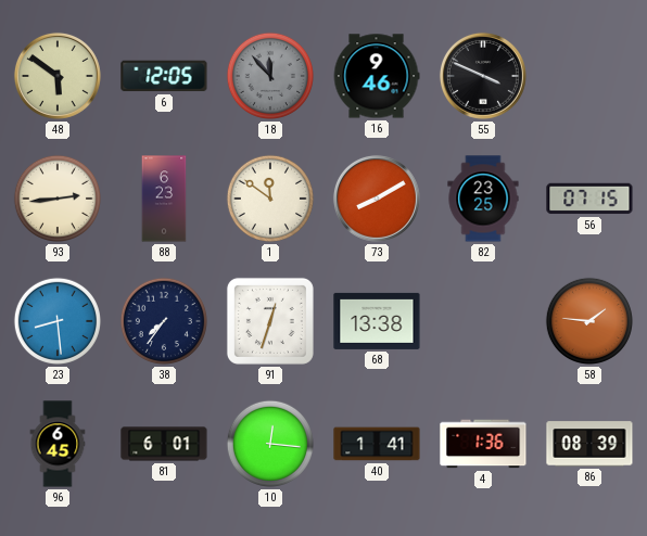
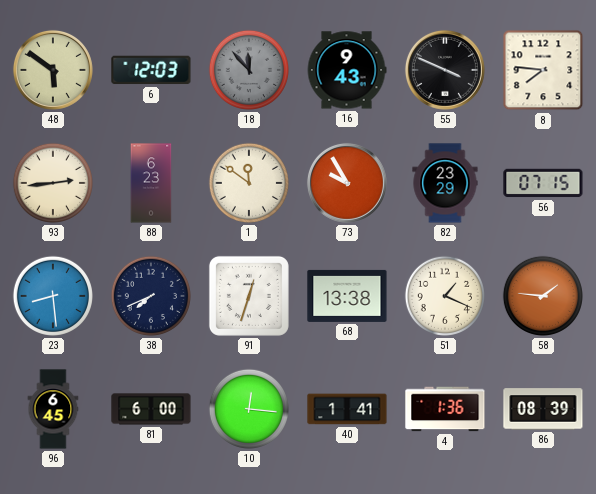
6: 12:05 -> 12:03 (151, 70)
16: 9:46 -> 9:43 (347, 70)
8: none -> 7:46 (543, 70)
73: 8:10 -> 9:55 (347, 183)
82: 23:25 -> 23:29 (445, 183)
38: 7:36 -> 7:41 (151, 296)
51: none -> 1:19 (445, 296)
81: 6:01 -> 6:00 (151, 409)
